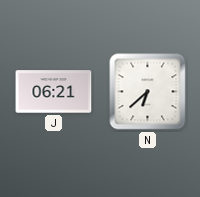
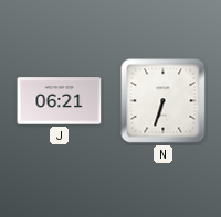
N: 6:38 -> 6:33 (164, 101)
